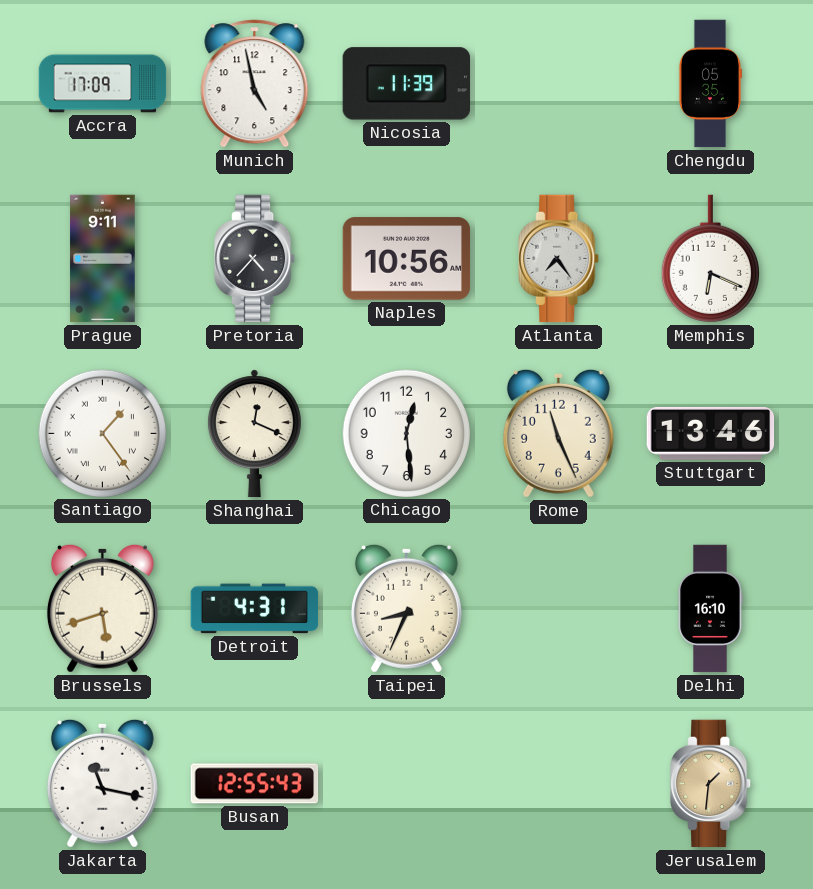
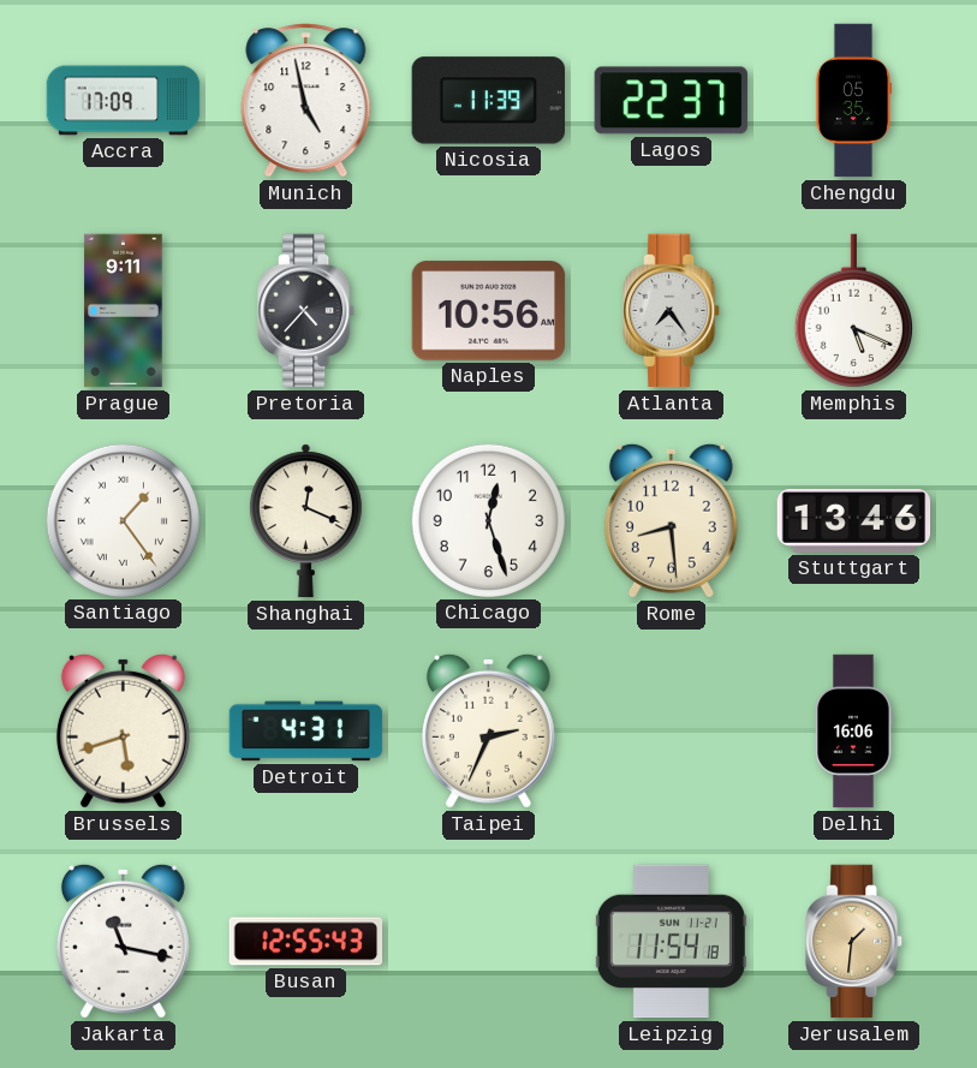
Lagos: none -> 22:37 (671, 101)
Memphis: 6:19 -> 5:19 (853, 311)
Chicago: 12:29 -> 12:27 (488, 520)
Rome: 11:26 -> 8:29 (671, 520)
Taipei: 8:34 -> 2:34 (488, 730)
Delhi: 16:10 -> 16:06 (853, 732)
Leipzig: none -> 11:54 (671, 942)
